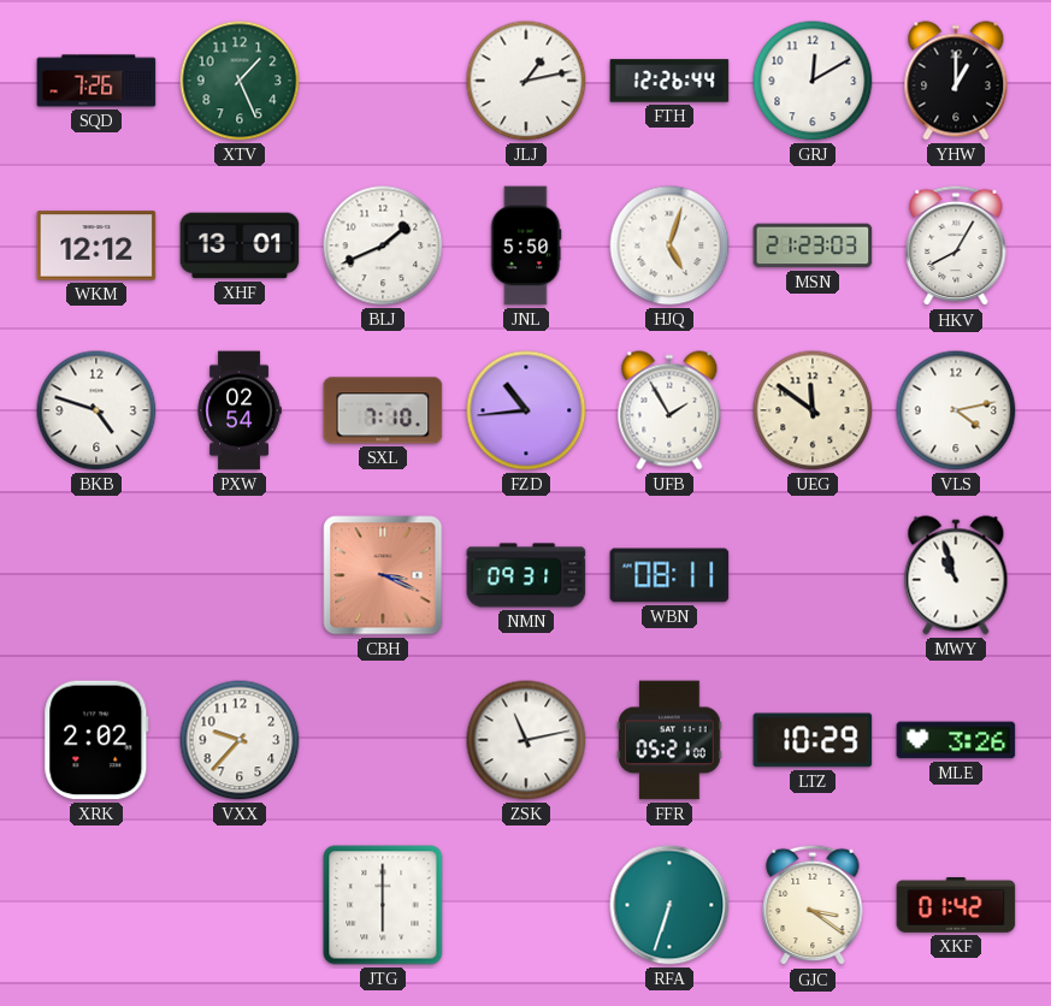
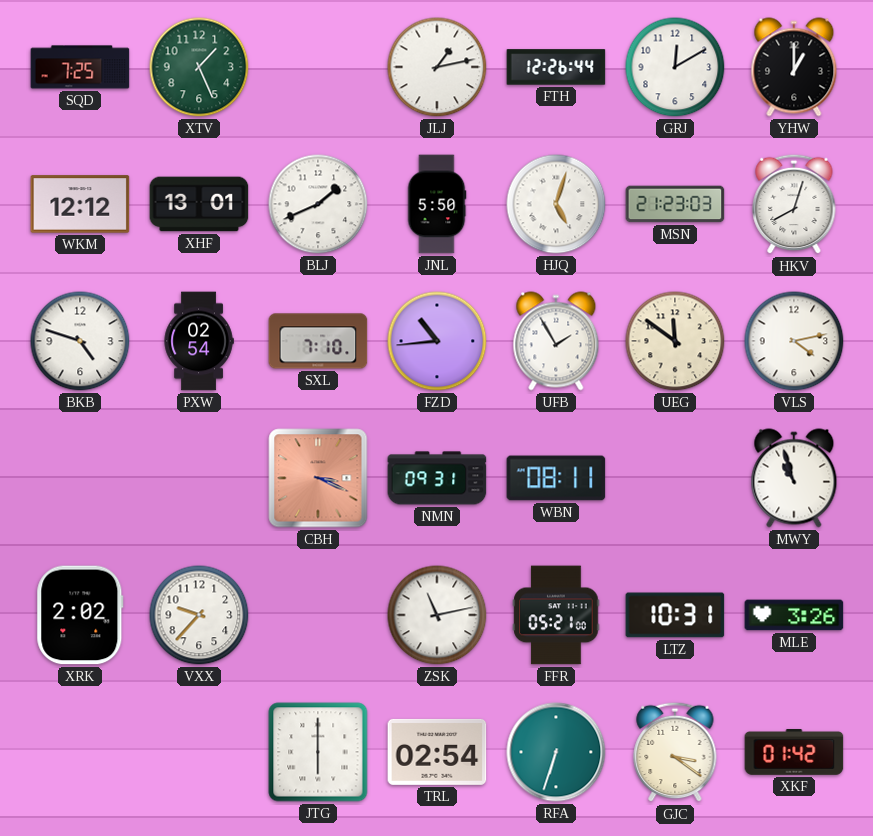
SQD: 7:26 -> 7:25 (80, 67)
HKV: 8:05 -> 8:03 (794, 204)
LTZ: 10:29 -> 10:31 (675, 615)
TRL: none -> 02:54 (437, 752)
